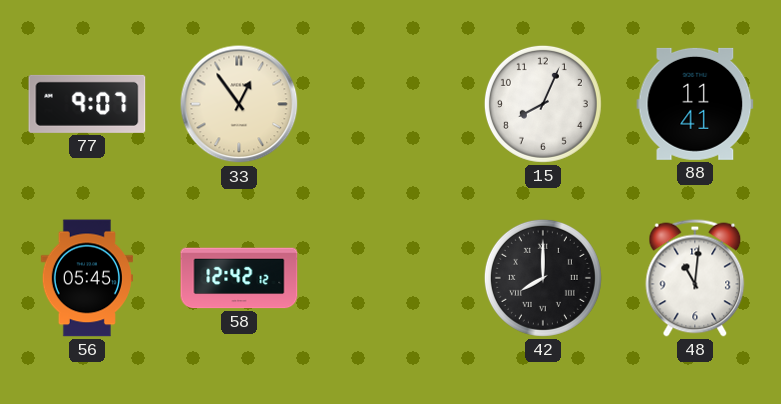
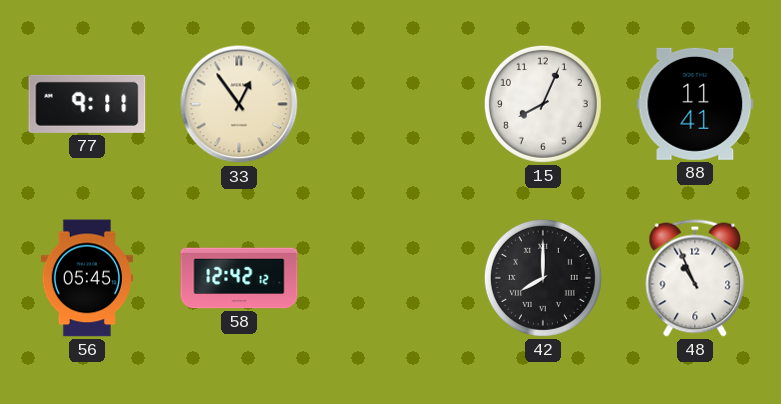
77: 9:07 -> 9:11 (87, 104)
48: 11:01 -> 10:56 (695, 278)
